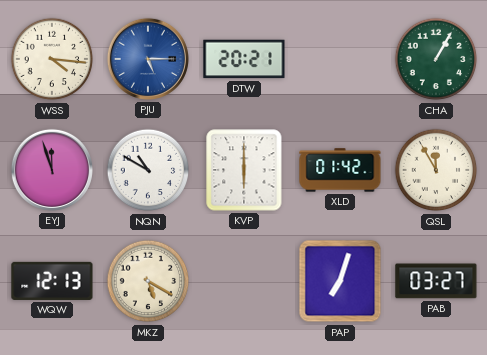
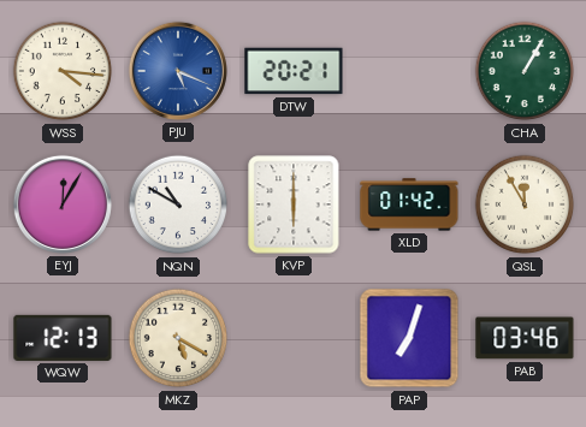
PJU: 5:15 -> 5:19 (178, 71)
EYJ: 11:57 -> 12:05 (63, 204)
PAB: 03:27 -> 03:46 (525, 338)
